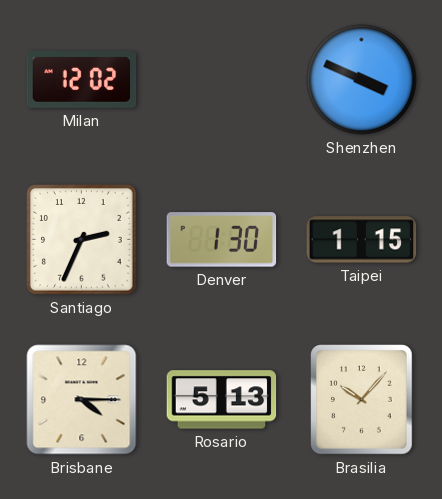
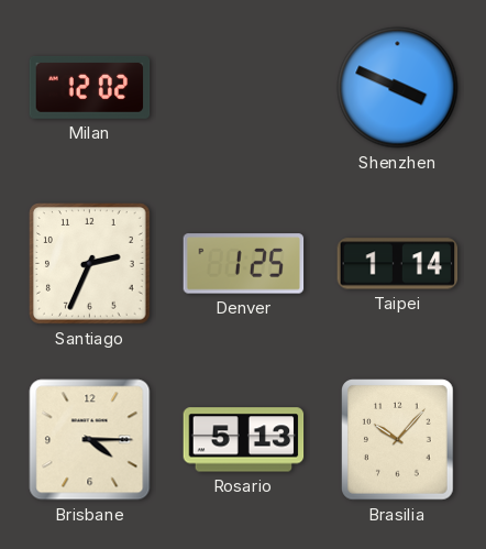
Denver: 1:30 -> 1:25 (244, 264)
Taipei: 1:15 -> 1:14 (398, 264)
